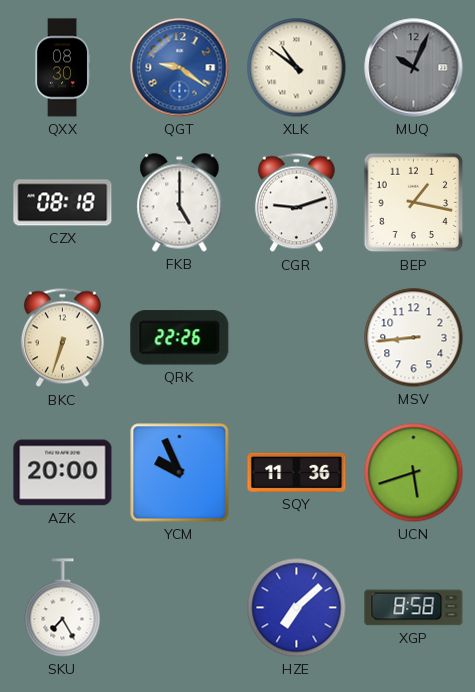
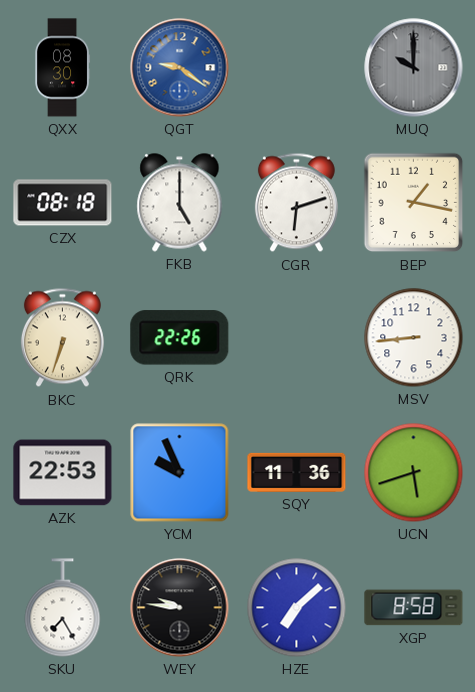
XLK: 10:51 -> none (297, 68)
MUQ: 10:04 -> 10:00 (414, 68)
CGR: 9:12 -> 6:12 (296, 203)
AZK: 20:00 -> 22:53 (63, 473)
WEY: none -> 9:46 (180, 608)
